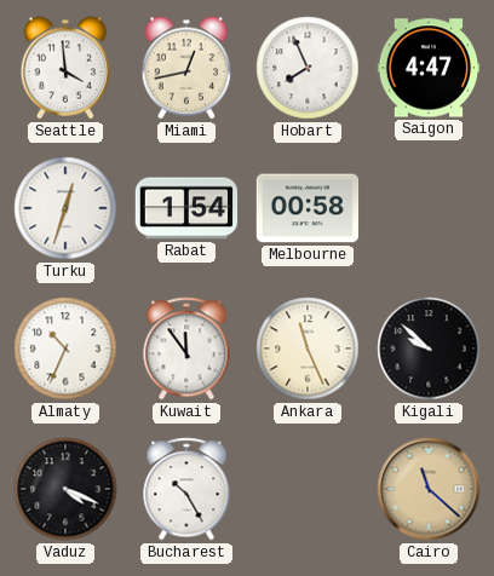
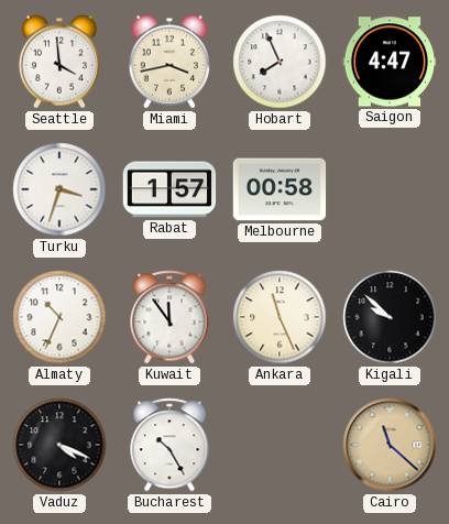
Miami: 12:43 -> 3:43 (168, 62)
Turku: 12:33 -> 3:33 (59, 189)
Rabat: 1:54 -> 1:57 (169, 189)
